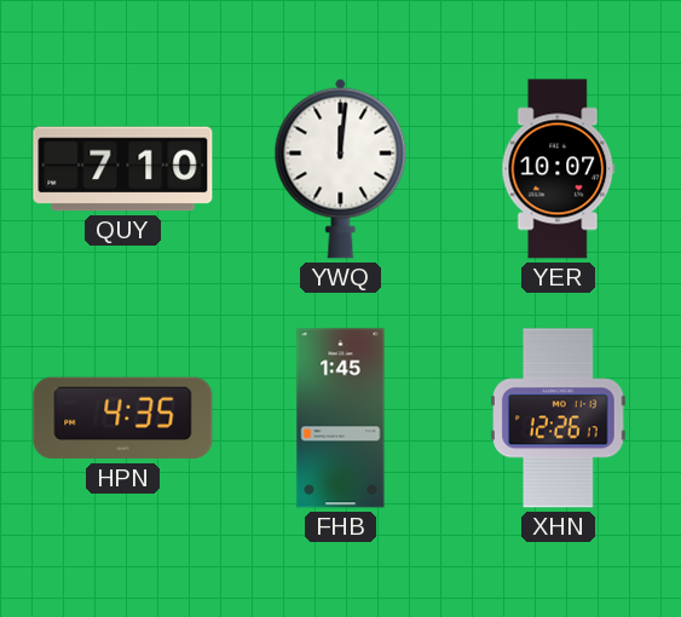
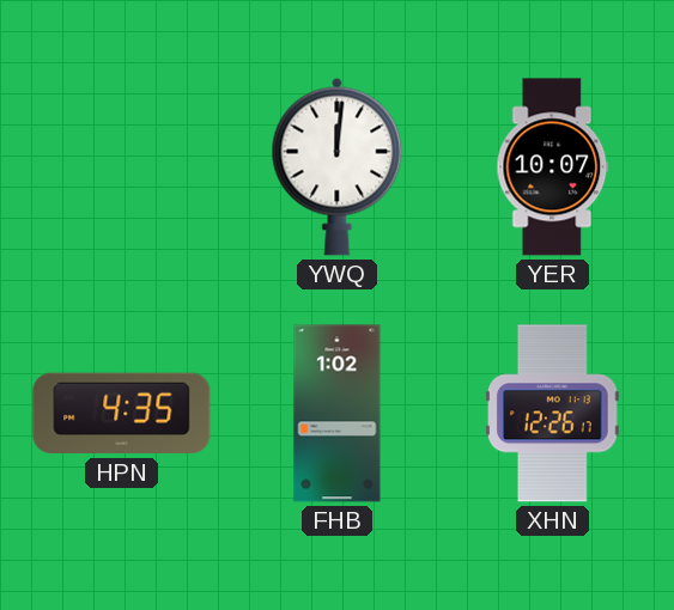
QUY: 7:10 -> none (123, 169)
FHB: 1:45 -> 1:02 (338, 414)
